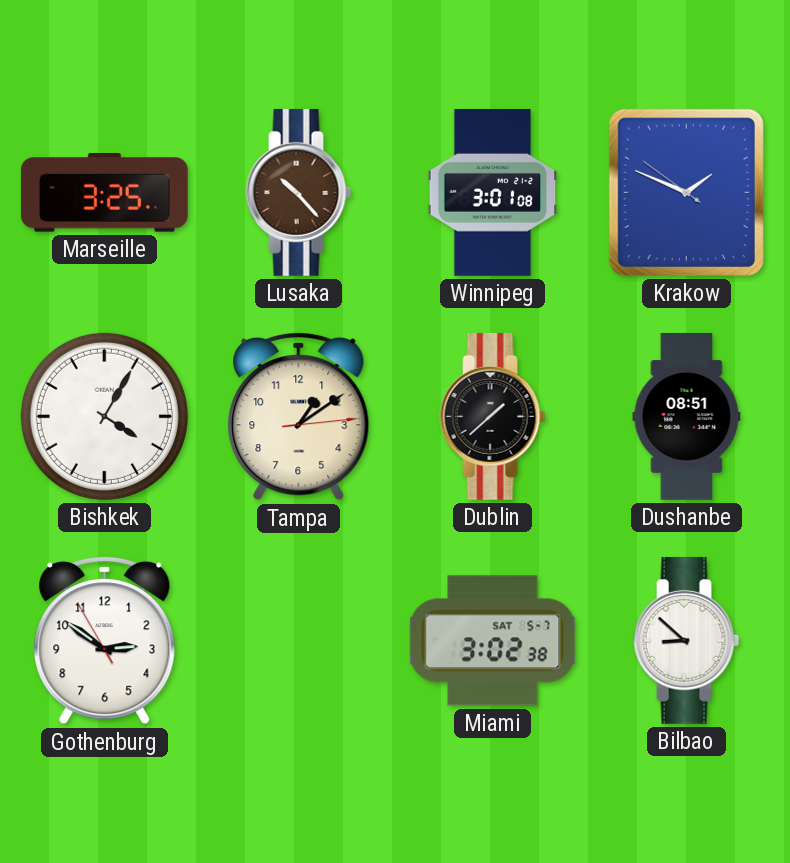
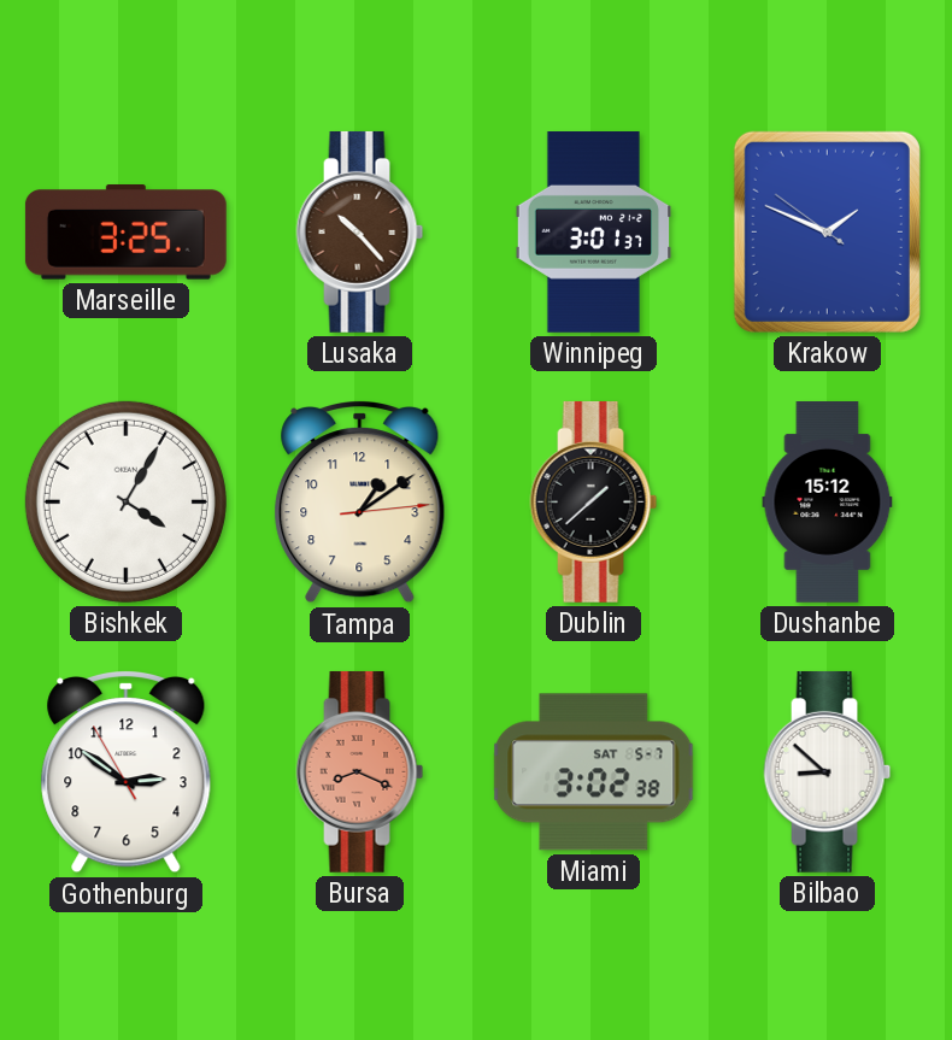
Winnipeg: 3:01:08 -> 3:01:37 (594, 233)
Dushanbe: 08:51 -> 15:12 (828, 503)
Bursa: none -> 8:19 (360, 771)
